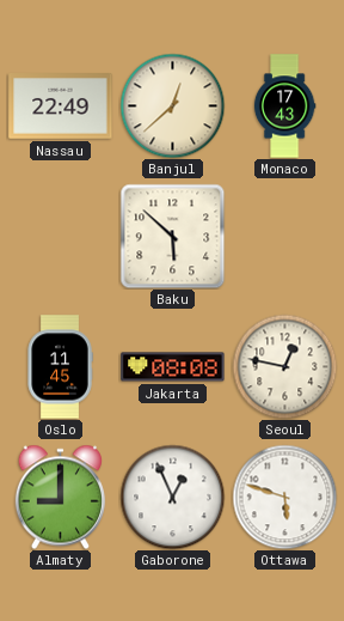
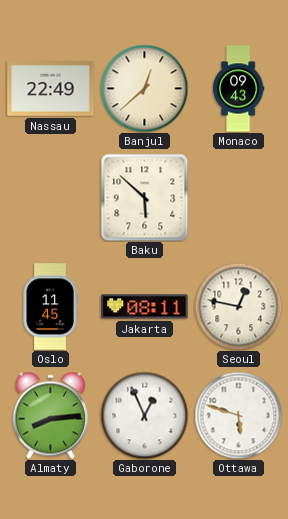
Monaco: 17:43 -> 09:43 (238, 89)
Jakarta: 08:08 -> 08:11 (145, 307)
Almaty: 9:00 -> 8:14 (50, 415)
